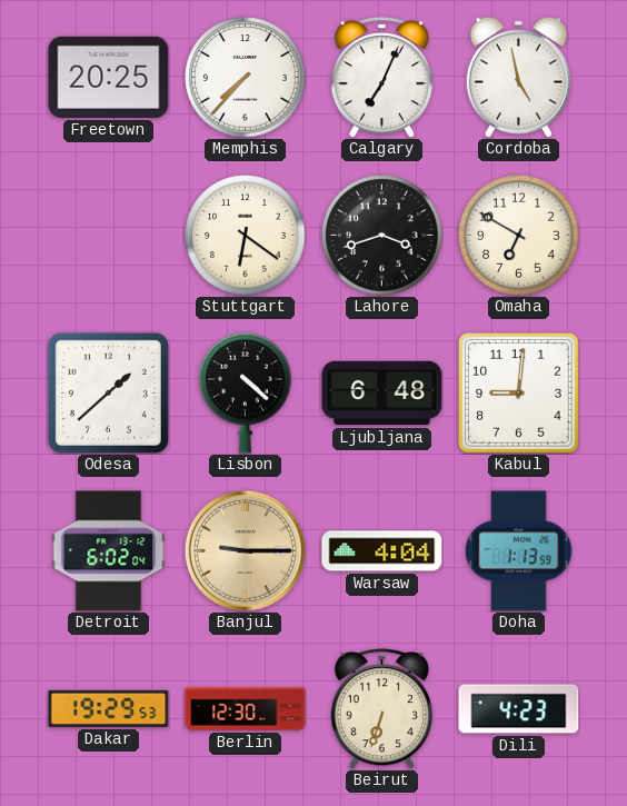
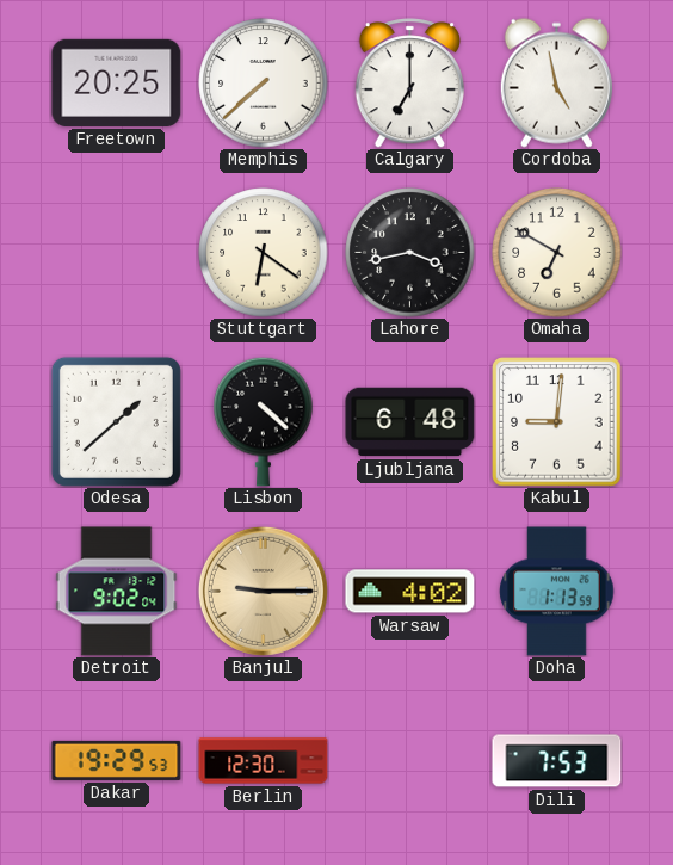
Memphis: 7:37 -> 7:38 (264, 84)
Calgary: 7:04 -> 7:00 (409, 84)
Lahore: 3:42 -> 3:43 (410, 253)
Detroit: 6:02 -> 9:02 (117, 592)
Warsaw: 4:04 -> 4:02 (410, 592)
Beirut: 6:33 -> none (381, 709)
Dili: 4:23 -> 7:53 (557, 761)
